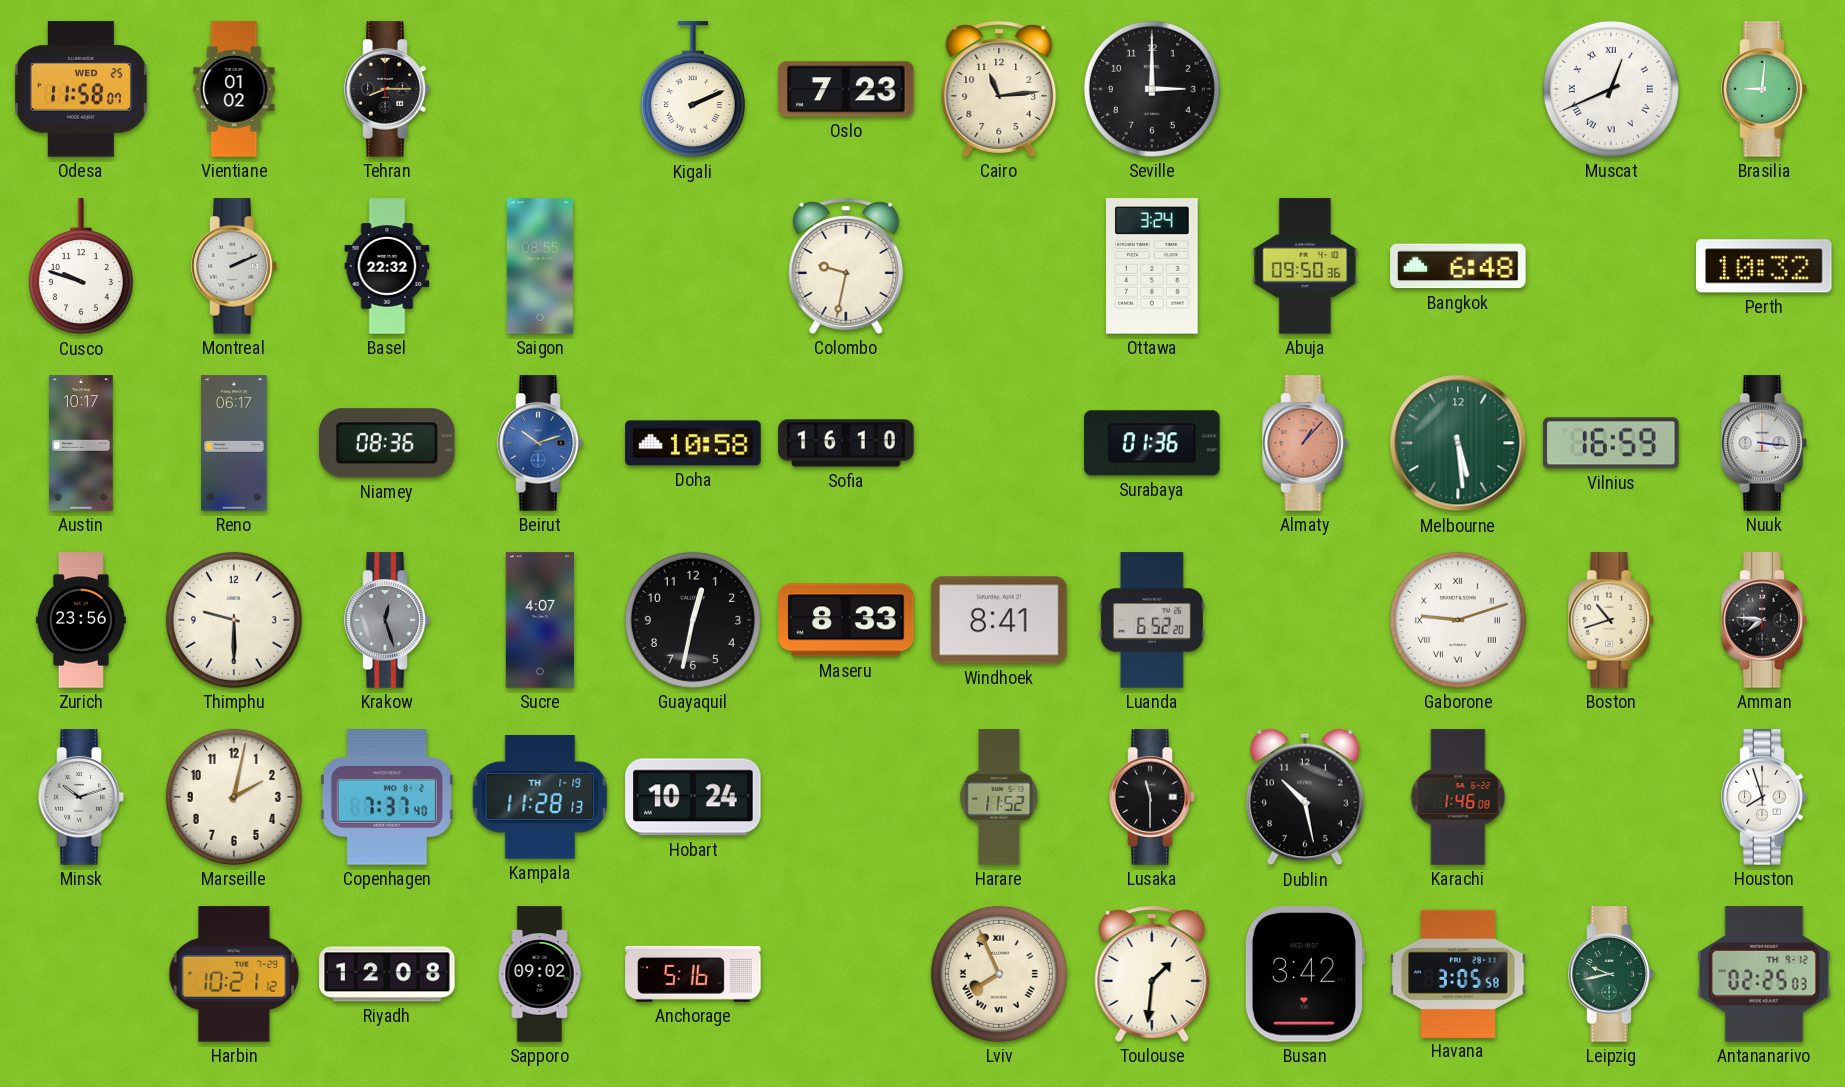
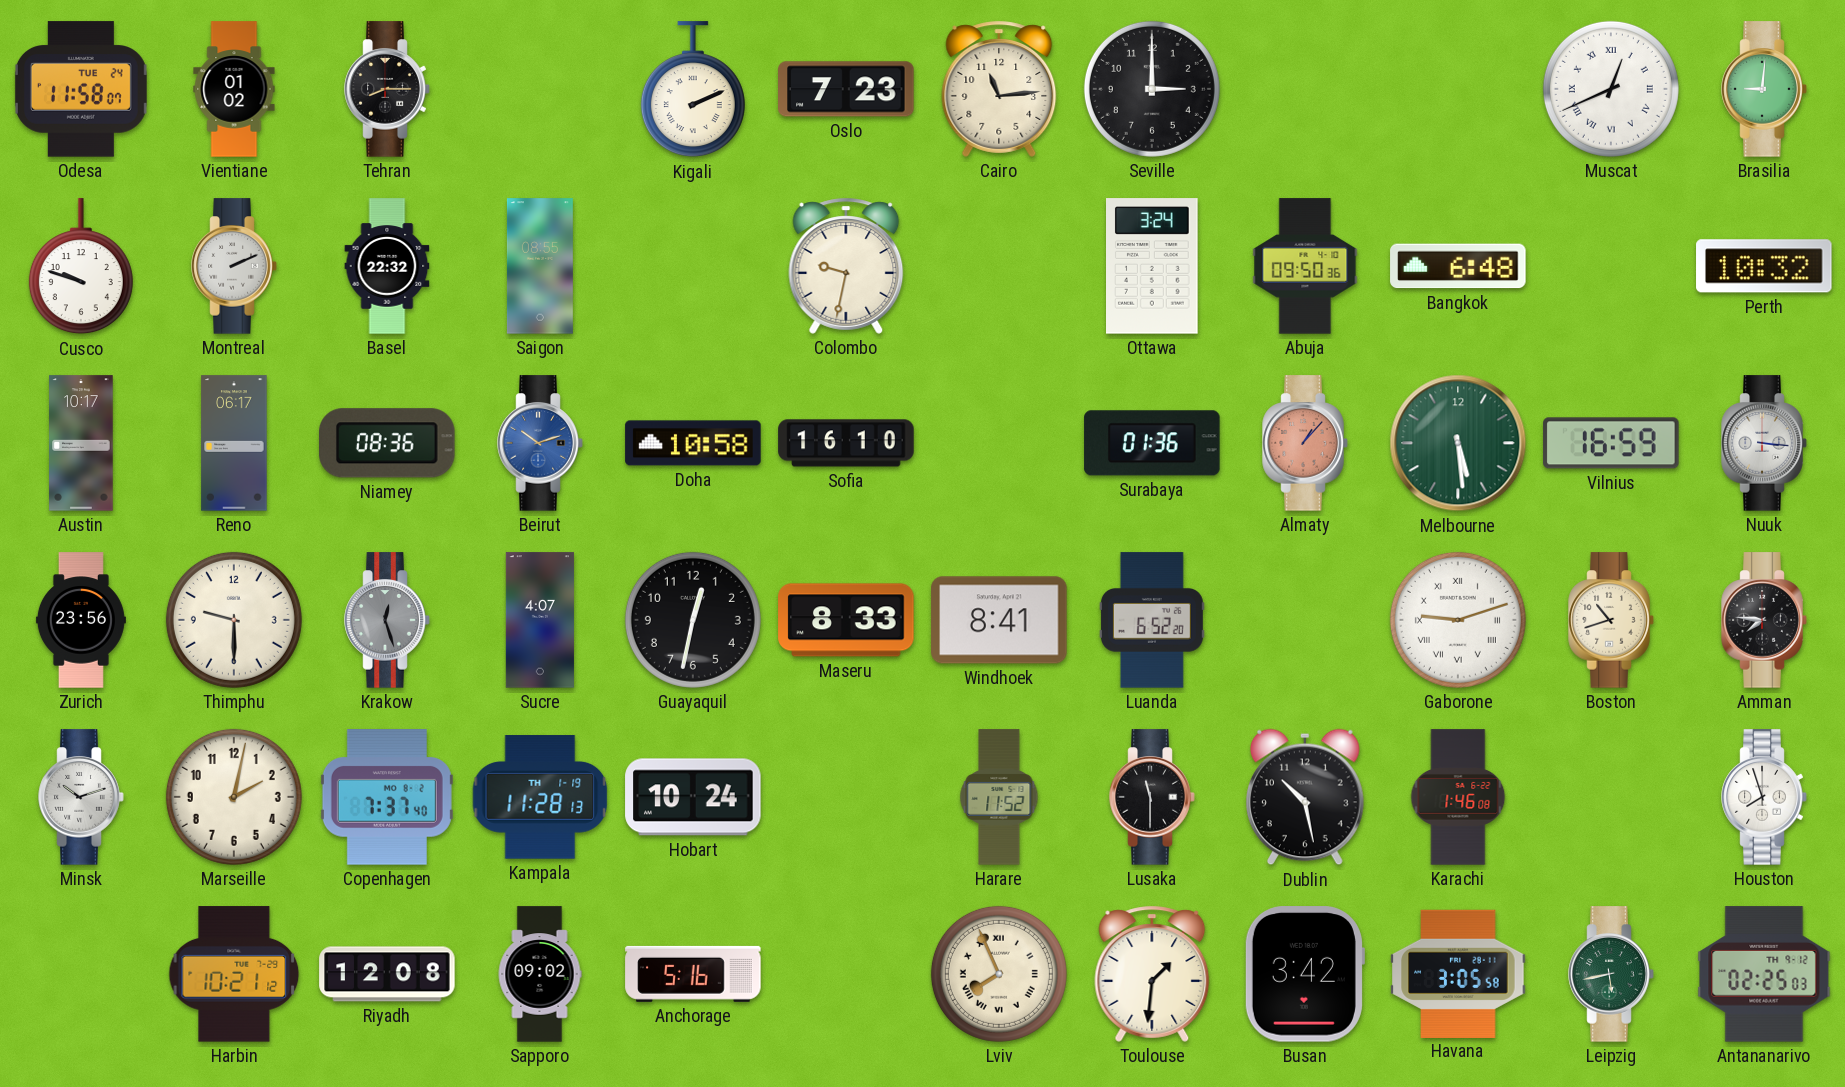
Odesa date: WED 25 -> TUE 24 (81, 89)
Leipzig: 9:43 -> 5:43 (1611, 974)
